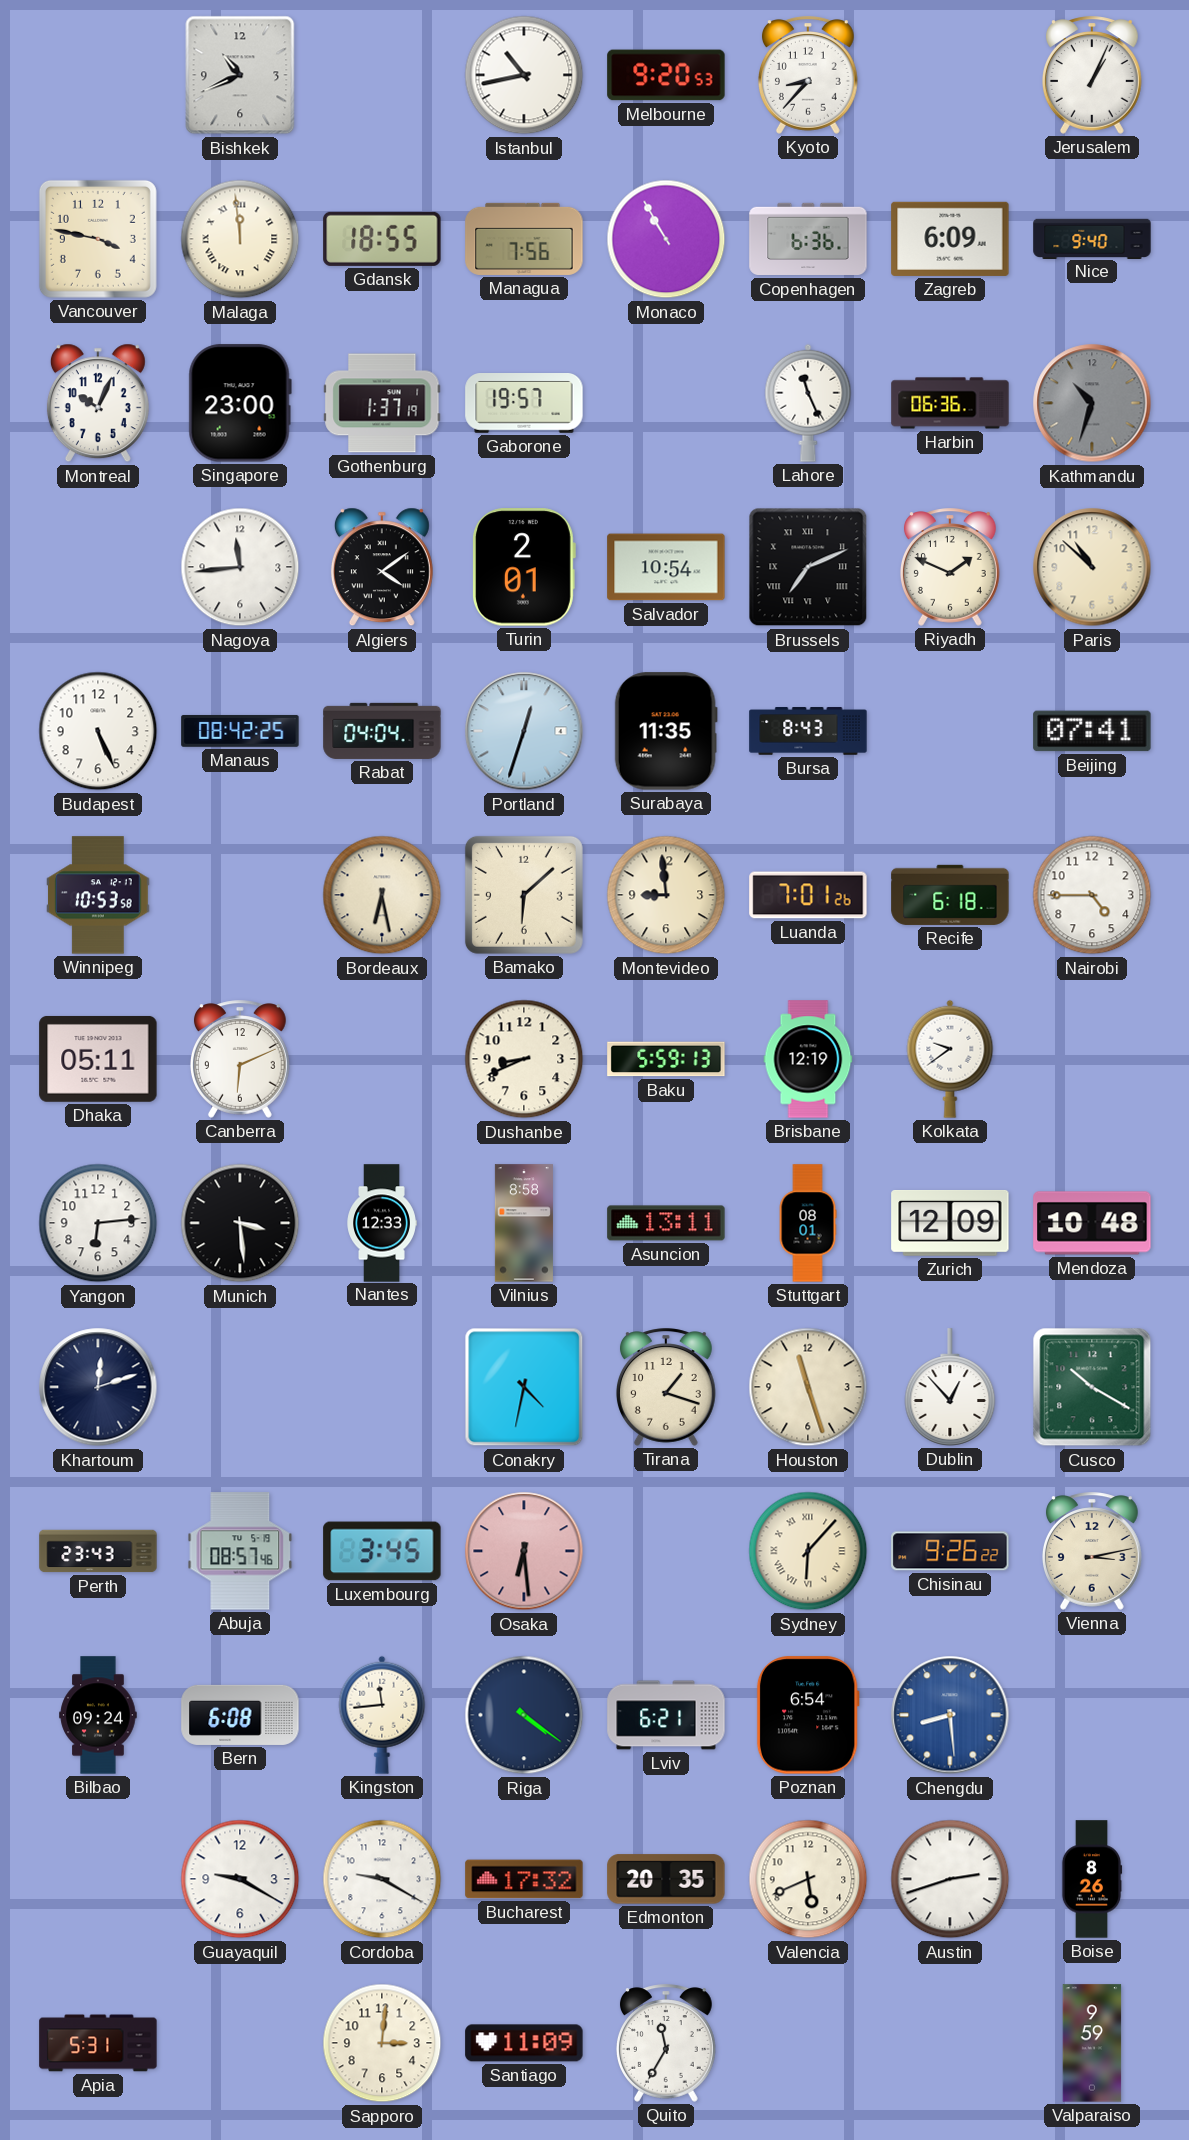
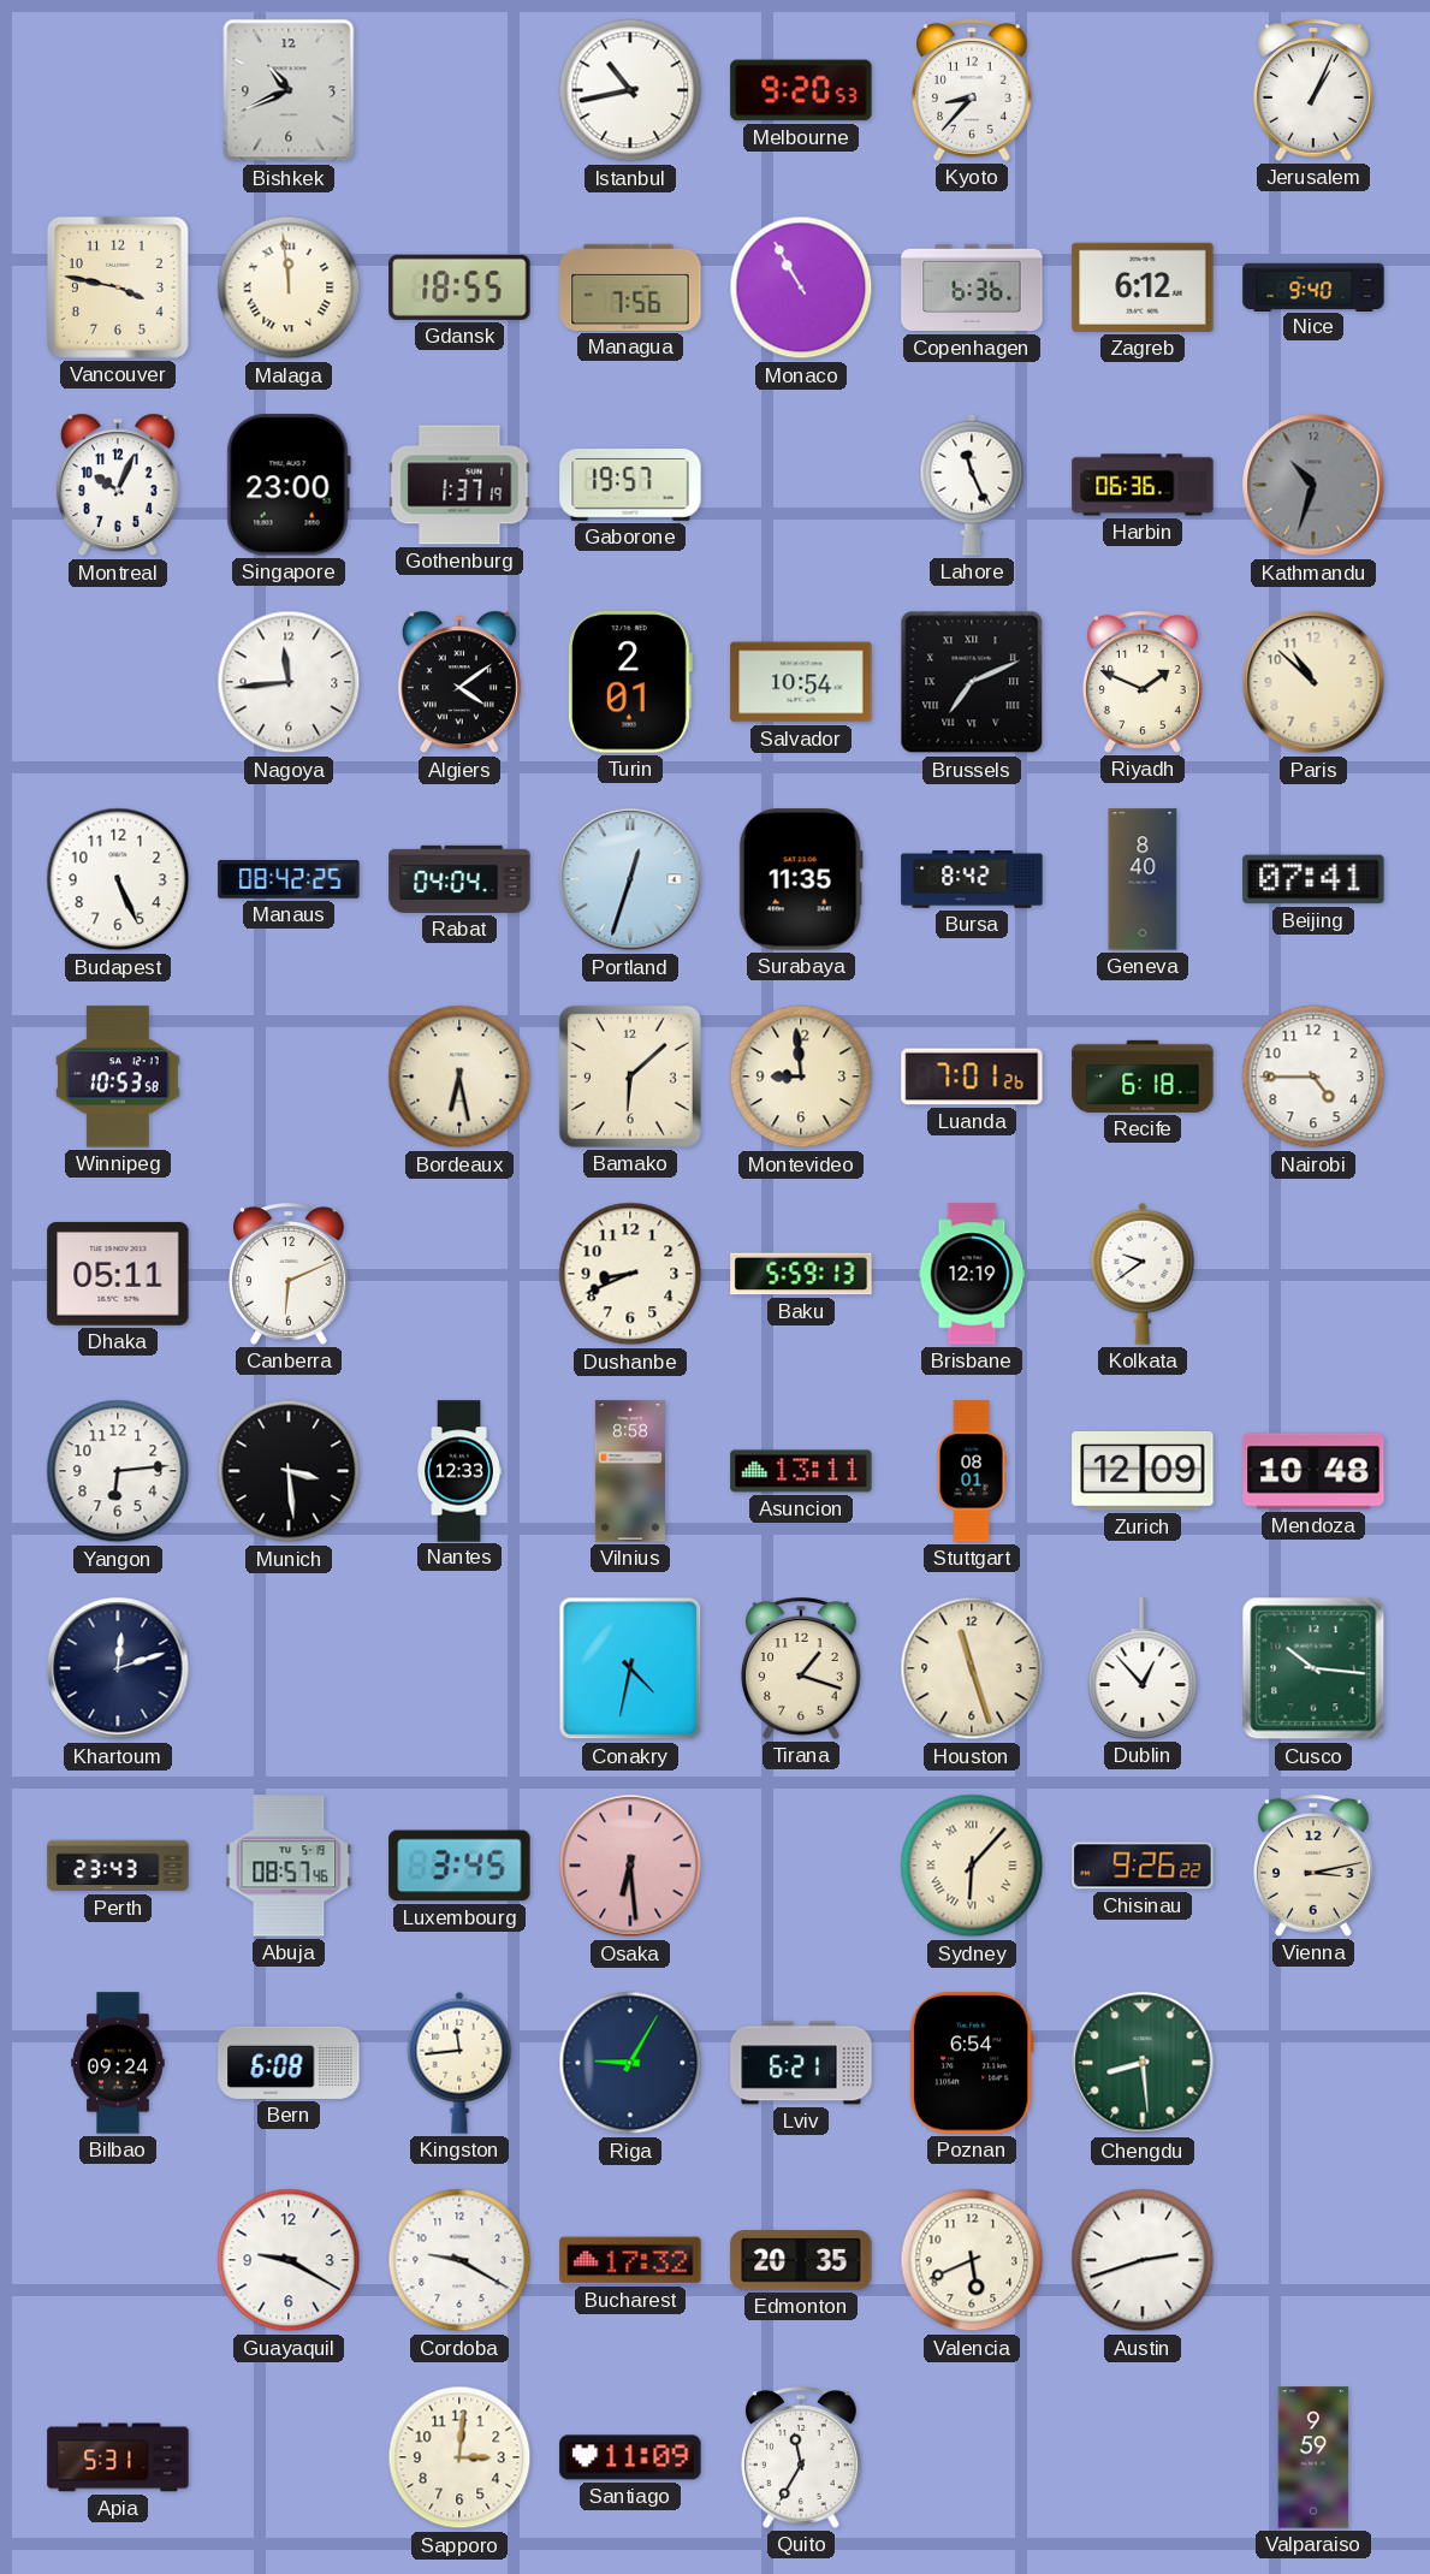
Zagreb: 6:09 -> 6:12 (1143, 287)
Bursa: 8:43 -> 8:42 (972, 879)
Geneva: none -> 8:40 (1143, 879)
Cusco: 10:20 -> 10:16 (1313, 1668)
Riga: 4:21 -> 9:05 (630, 2063)
Chengdu dial: blue -> green (1143, 2063)
Boise: 8:26 -> none (1092, 1879)
